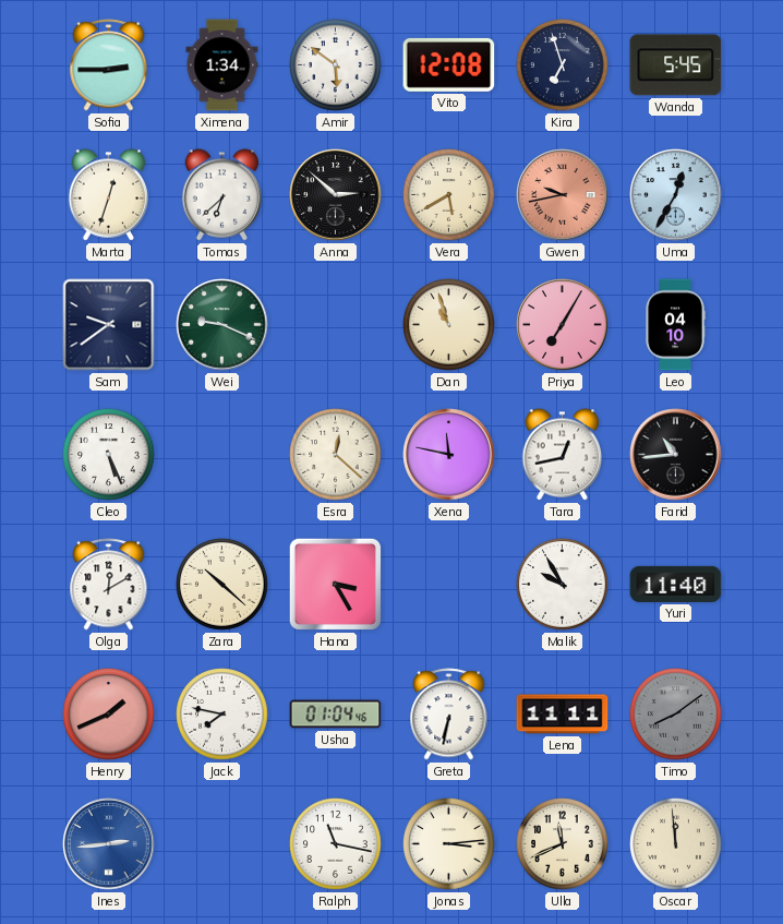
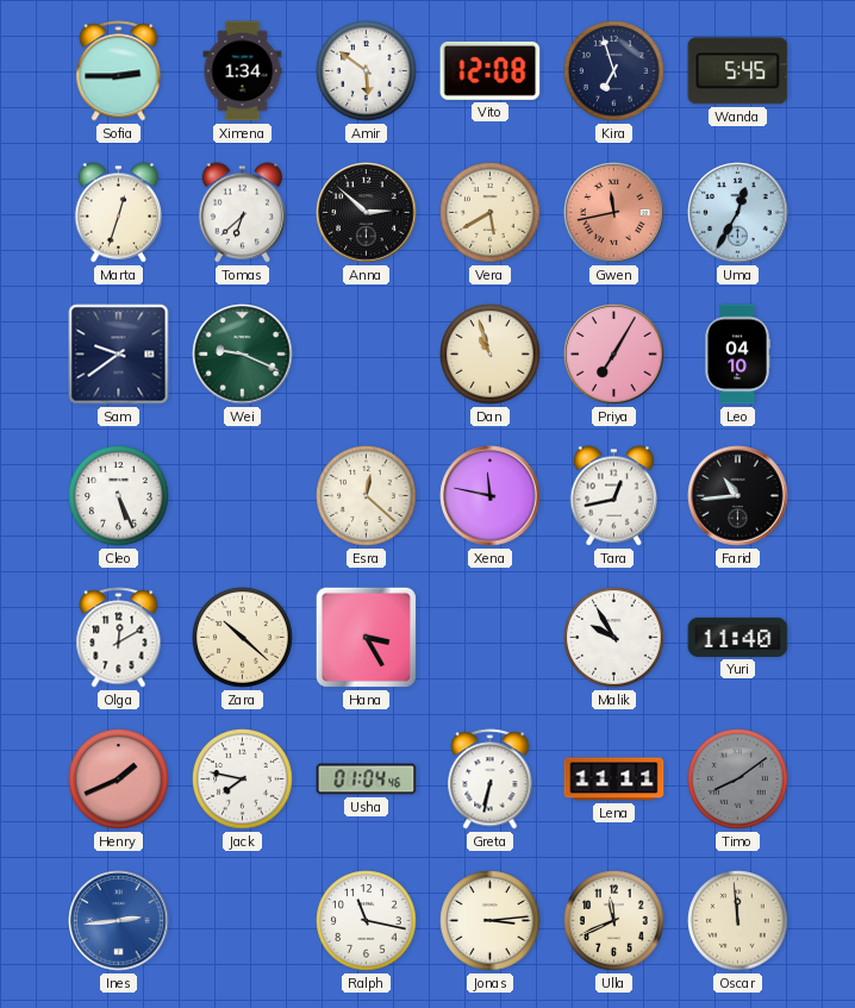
Gwen: 9:43 -> 11:43 (614, 213)
